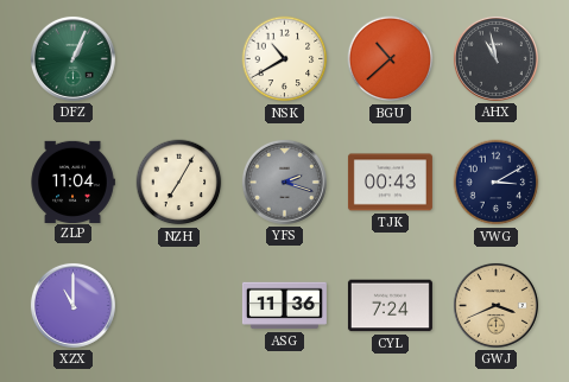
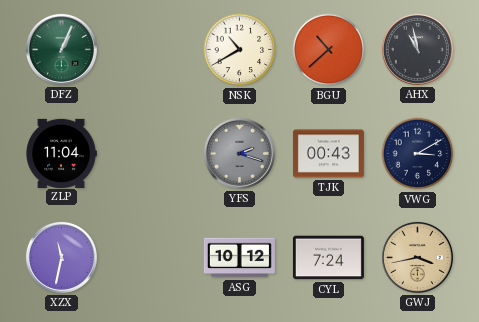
NZH: 7:05 -> none (179, 183)
XZX: 11:00 -> 11:32 (61, 257)
ASG: 11:36 -> 10:12 (239, 258)
GWJ: 3:41 -> 3:43 (417, 257)
